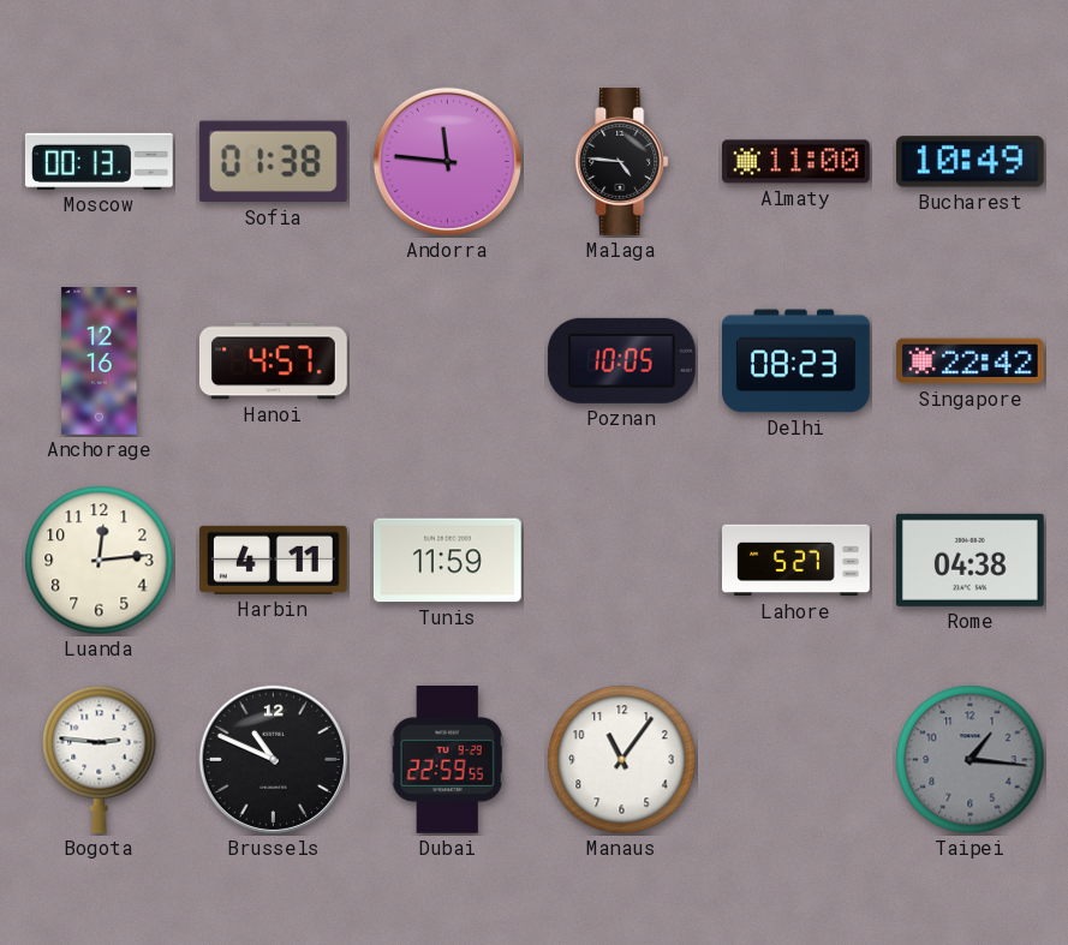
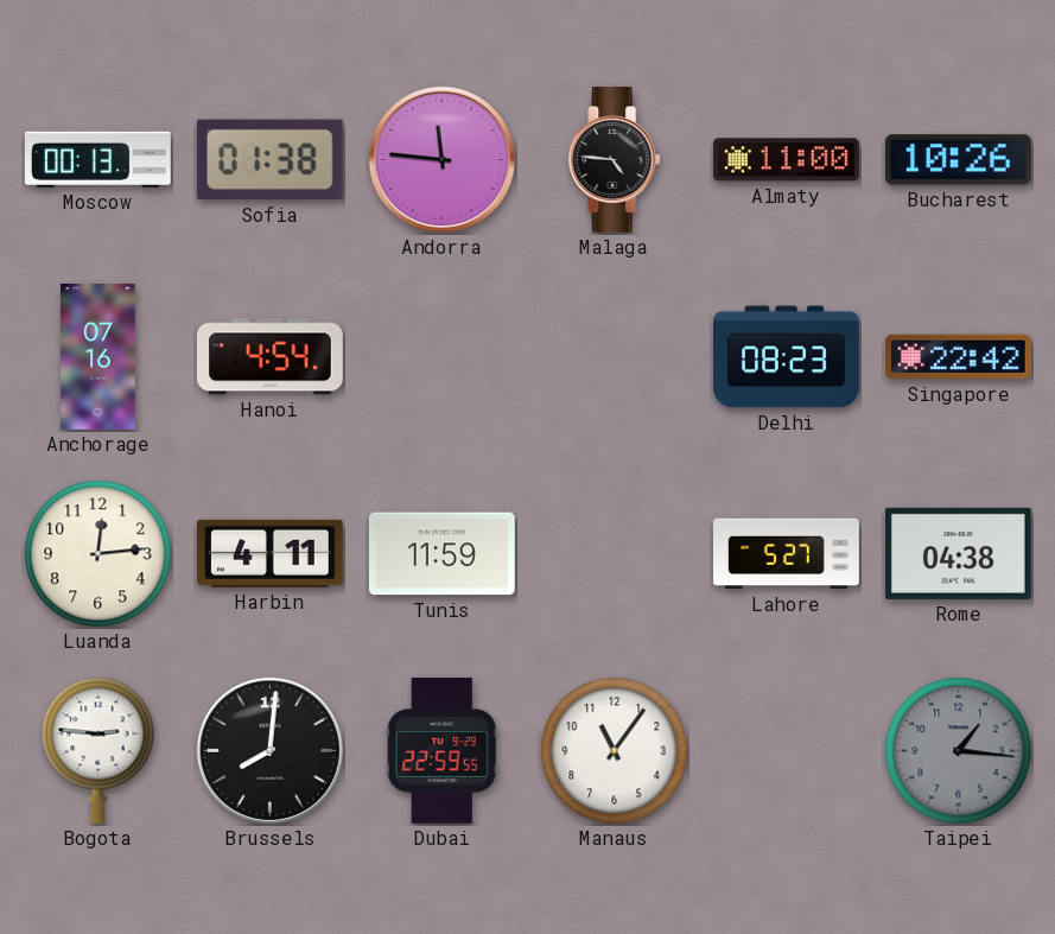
Bucharest: 10:49 -> 10:26 (958, 160)
Anchorage: 12:16 -> 07:16 (98, 357)
Hanoi: 4:57 -> 4:54 (269, 357)
Poznan: 10:05 -> none (621, 360)
Brussels: 10:49 -> 8:01 (269, 750)
